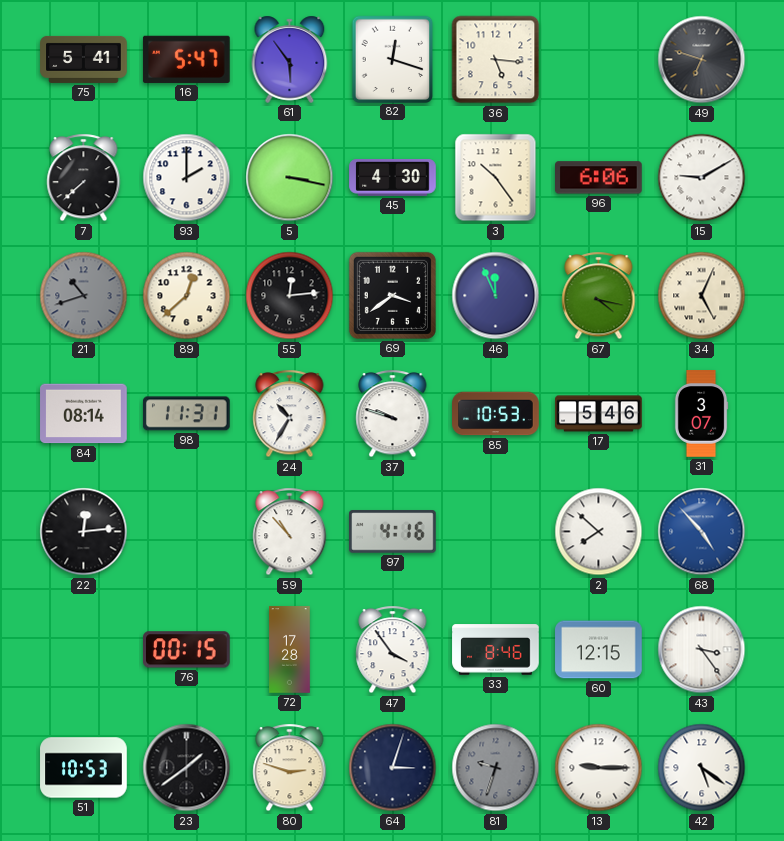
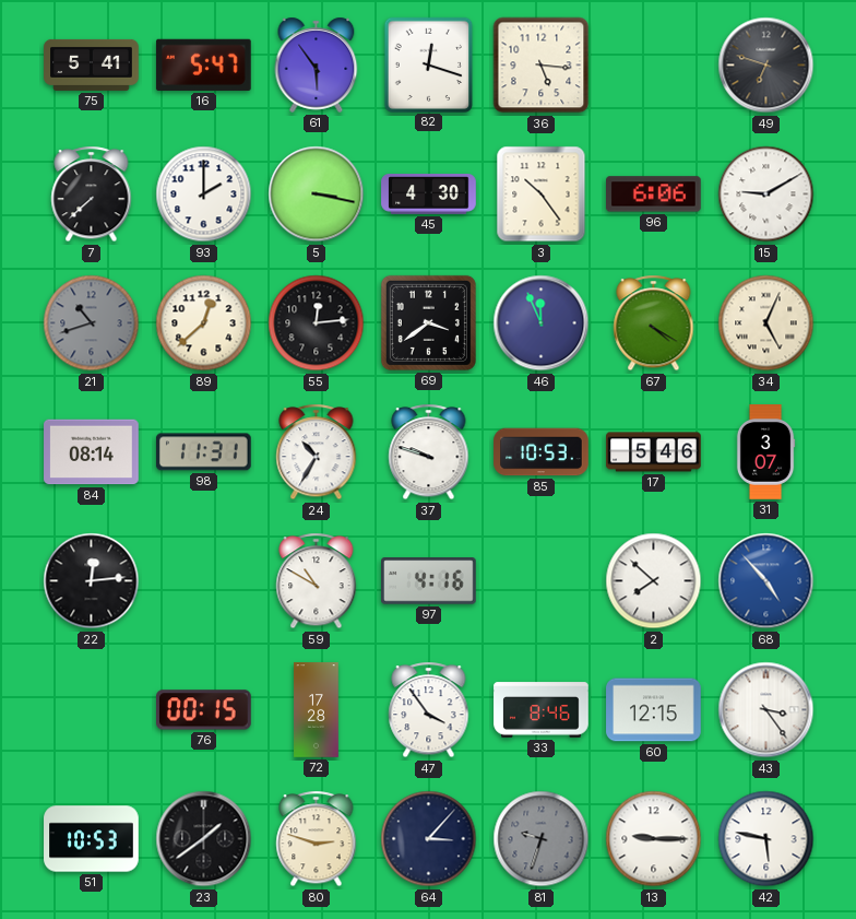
67: 4:17 -> 4:20 (654, 323)
59: 10:53 -> 10:50 (317, 581)
64: 3:03 -> 3:07 (429, 839)
42: 5:21 -> 5:47 (766, 839)
